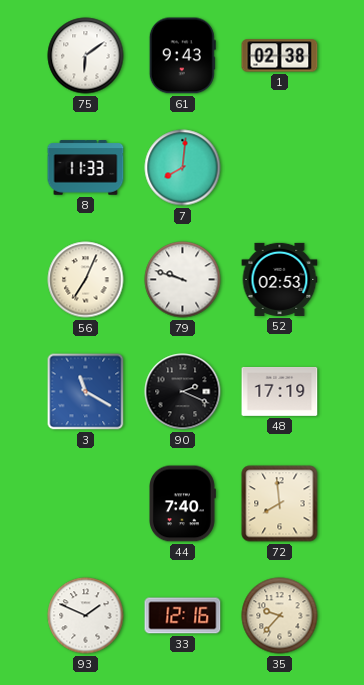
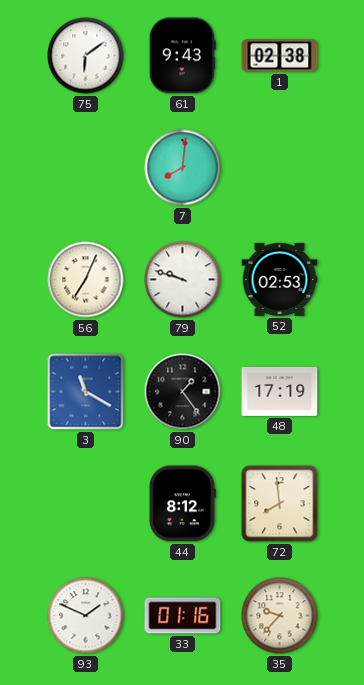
8: 11:33 -> none (86, 168)
90: 2:19 -> 1:24 (183, 392)
44: 7:40 -> 8:12 (183, 504)
33: 12:16 -> 01:16 (183, 616)
